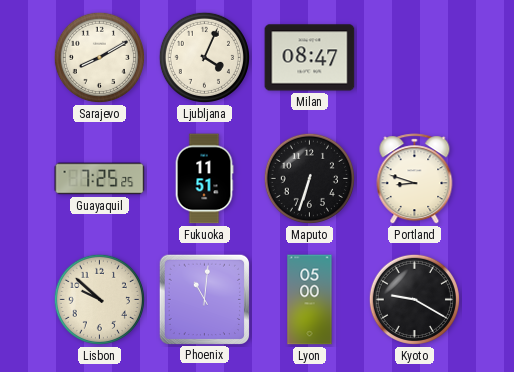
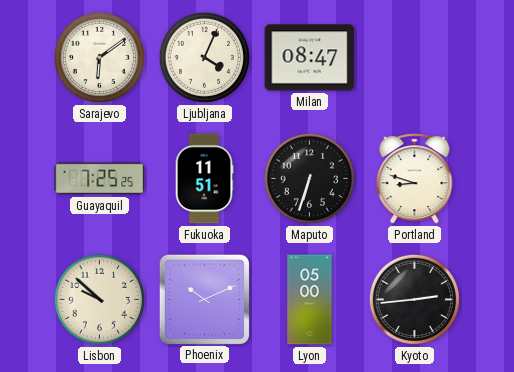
Sarajevo: 8:10 -> 6:09 (99, 57)
Phoenix: 11:01 -> 10:11 (204, 299)
Kyoto: 9:20 -> 2:44 (414, 299)
